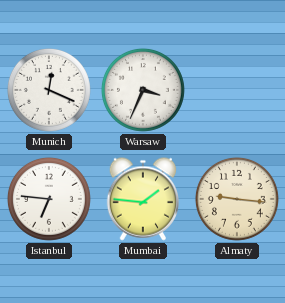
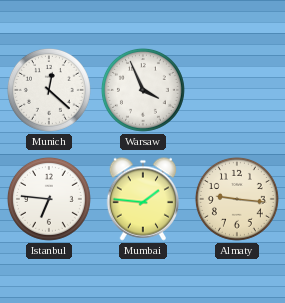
Munich: 12:19 -> 12:22 (49, 90)
Warsaw: 3:34 -> 3:56 (143, 90)
